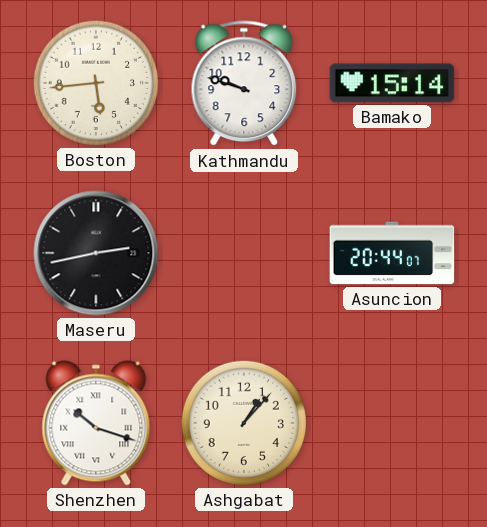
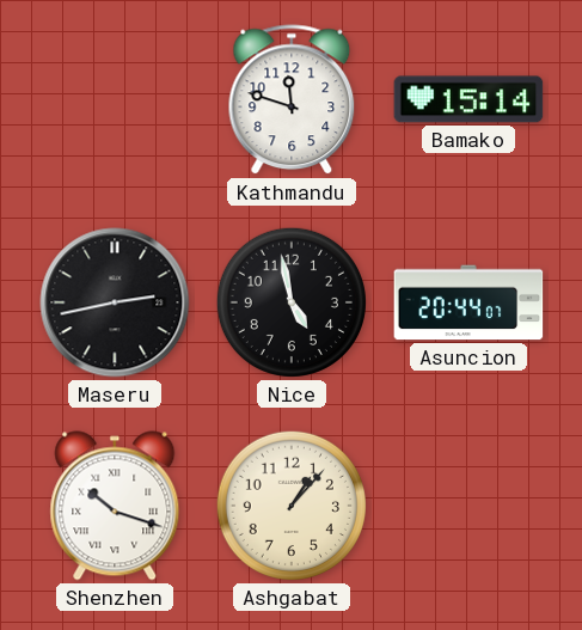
Boston: 5:44 -> none (96, 83)
Kathmandu: 9:48 -> 11:48 (292, 100)
Nice: none -> 4:58 (292, 302)
